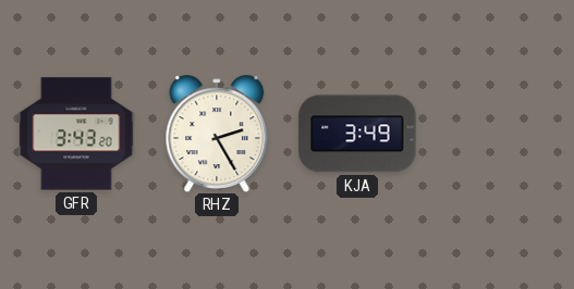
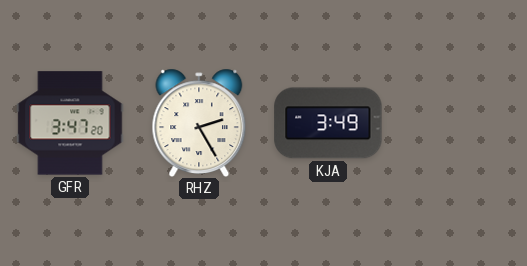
GFR: 3:43 -> 3:47 (70, 123)
